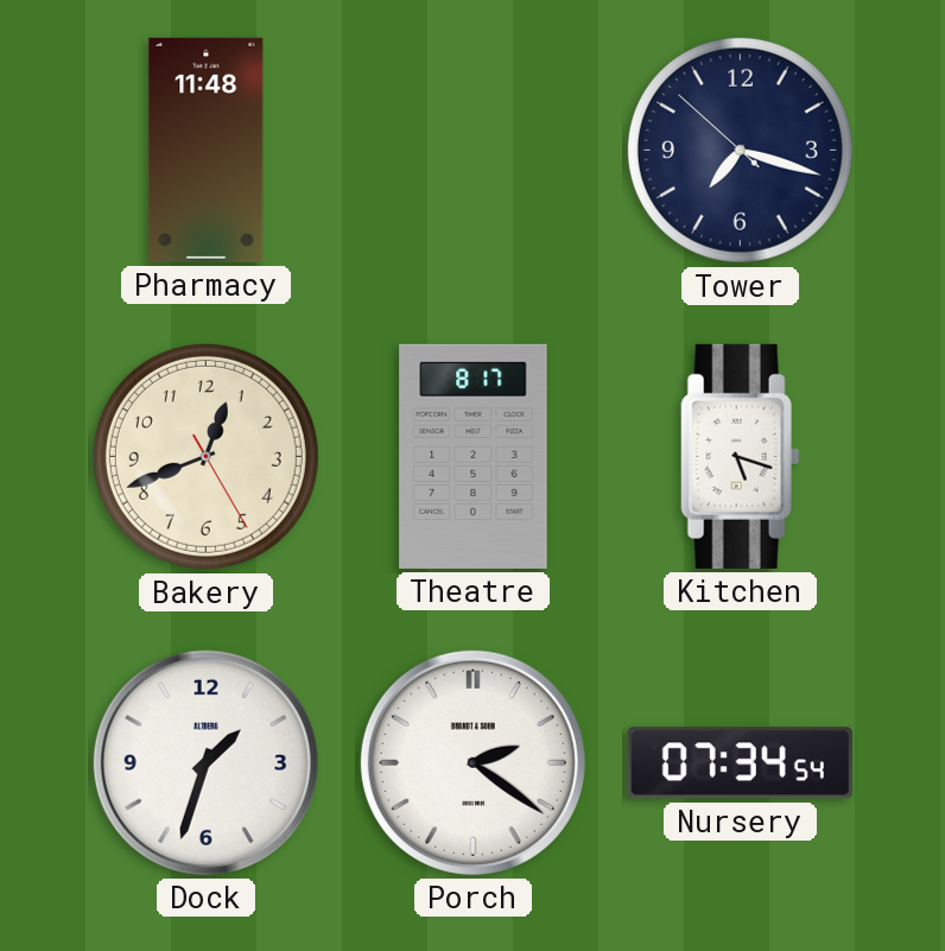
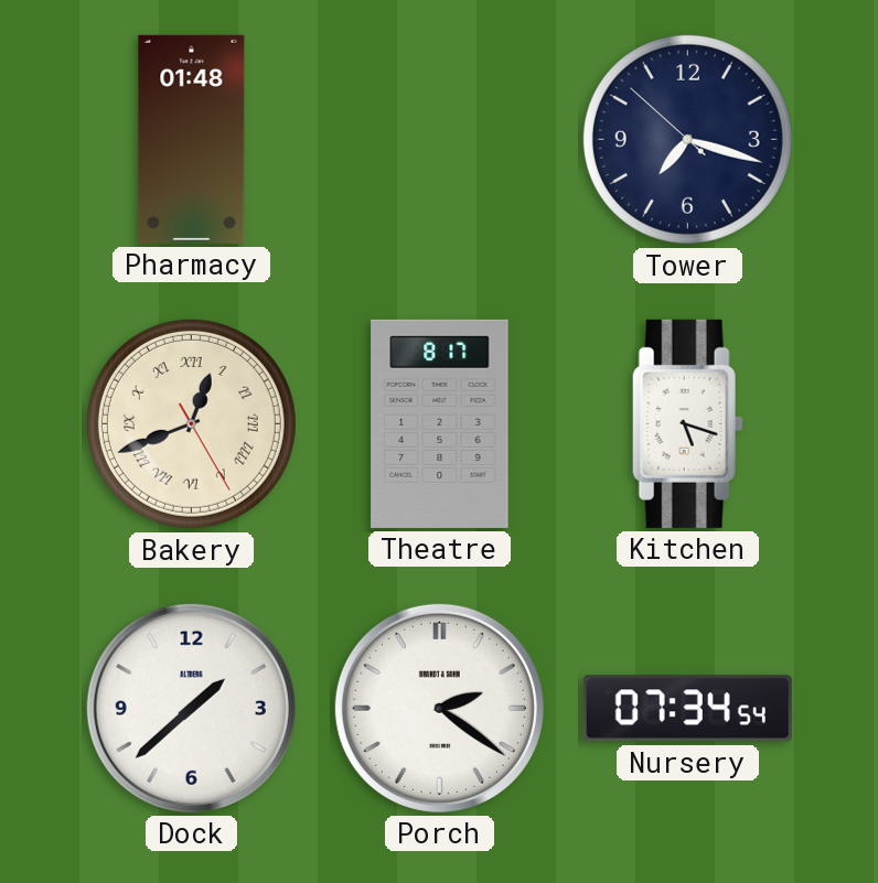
Pharmacy: 11:48 -> 01:48 (192, 139)
Bakery numerals: Arabic -> Roman (191, 423)
Dock: 1:33 -> 1:38 (191, 708)
